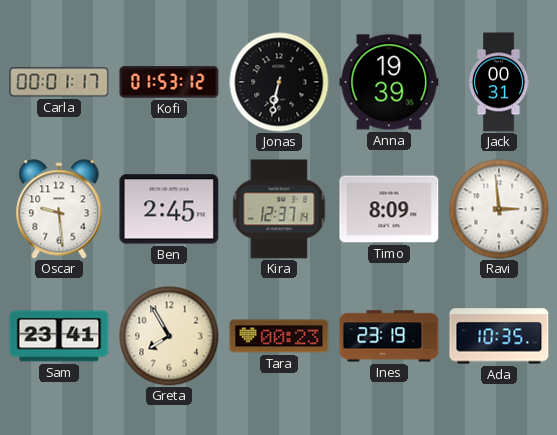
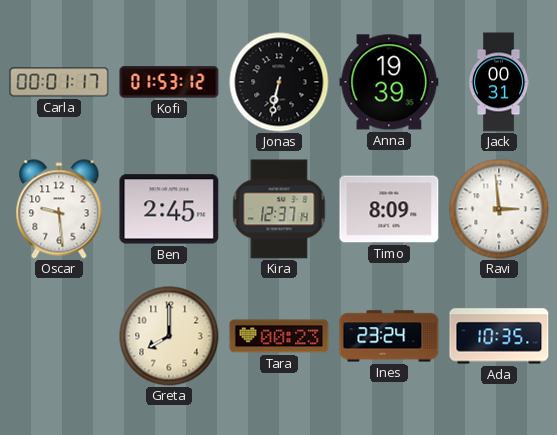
Sam: 23:41 -> none (59, 336)
Greta: 7:55 -> 8:00 (169, 336)
Ines: 23:19 -> 23:24 (389, 336)
